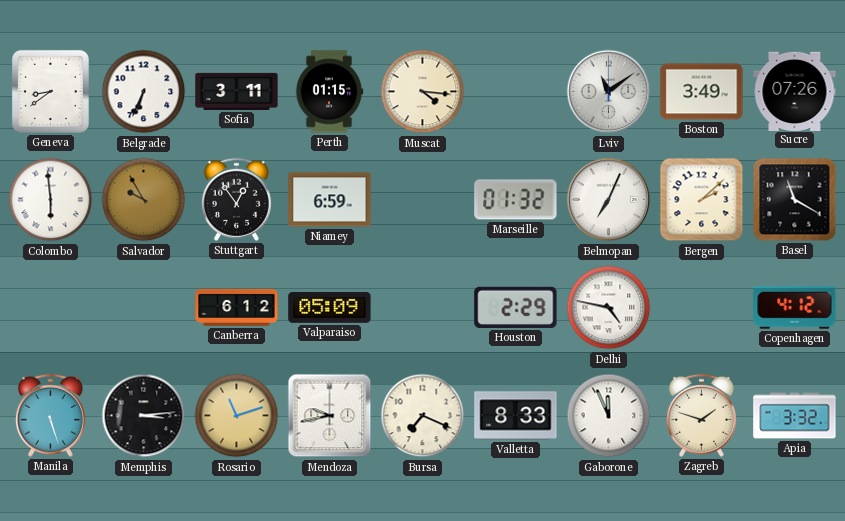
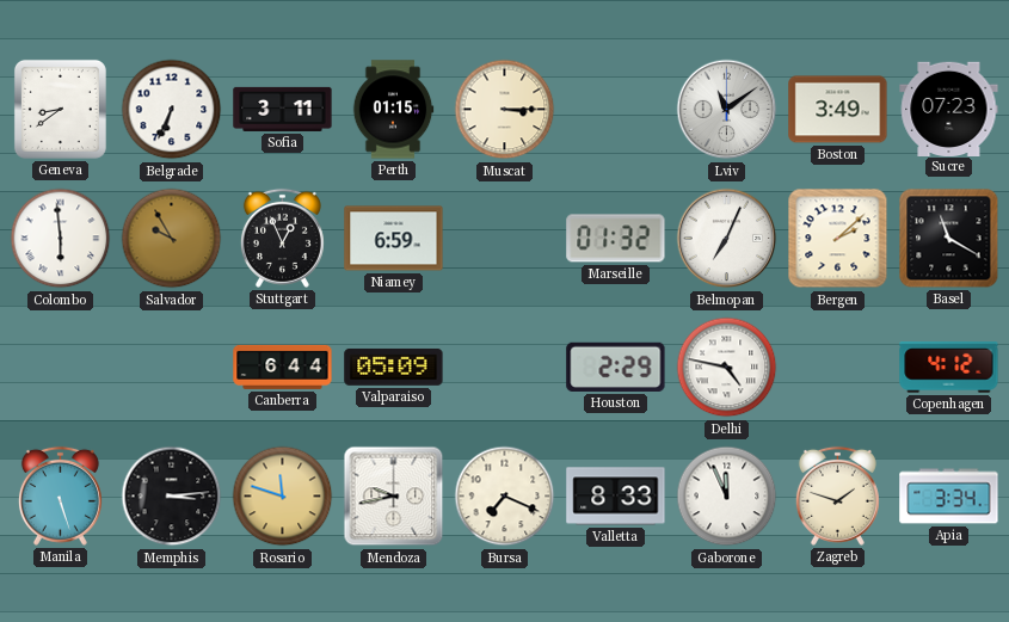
Muscat: 4:16 -> 3:15 (505, 110)
Sucre: 07:26 -> 07:23 (949, 109)
Stuttgart: 12:54 -> 12:56 (282, 238)
Canberra: 6:12 -> 6:44 (283, 367)
Rosario: 11:12 -> 11:48 (283, 497)
Apia: 3:32 -> 3:34 (949, 497)
